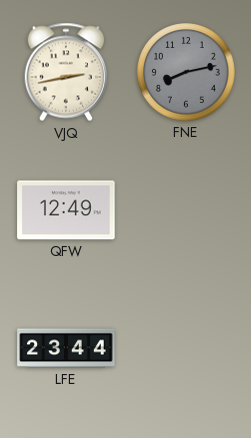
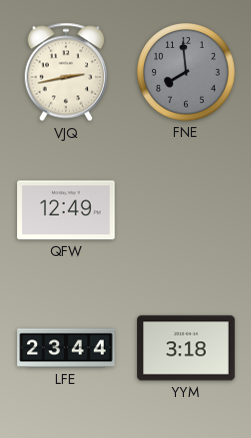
FNE: 8:13 -> 7:59 (186, 72)
YYM: none -> 3:18 (186, 348)
